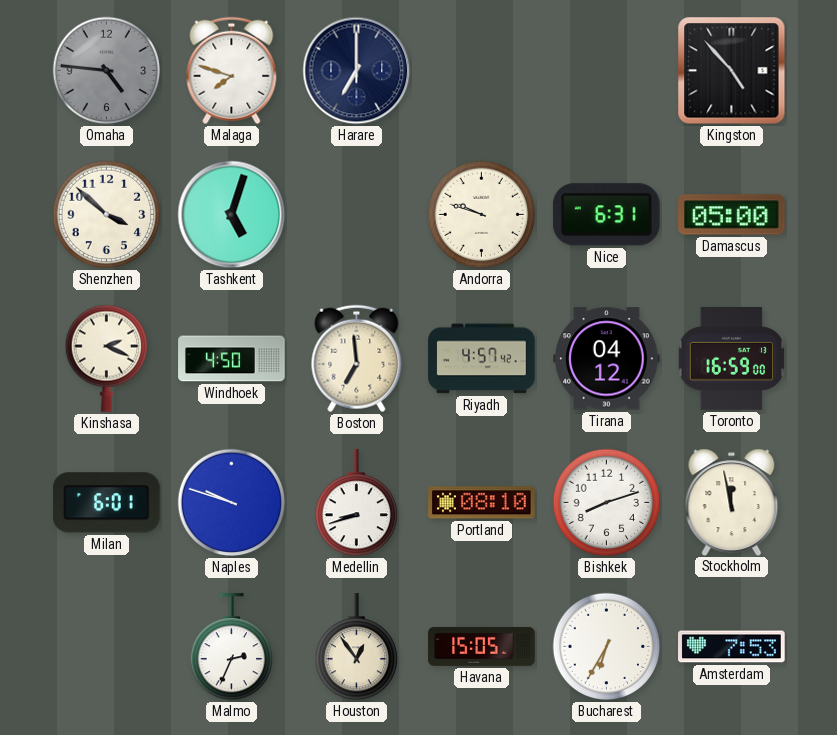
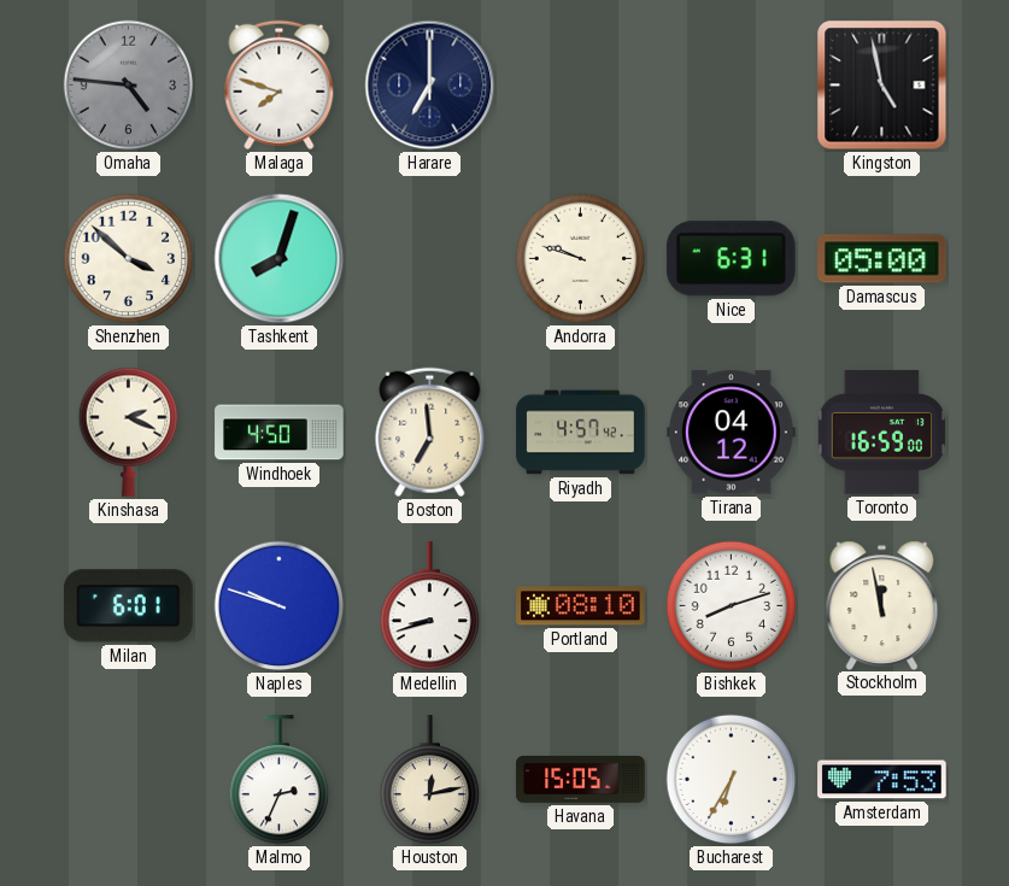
Kingston: 4:53 -> 4:58 (882, 86)
Tashkent: 5:03 -> 8:03 (280, 259)
Houston: 12:54 -> 12:13 (429, 780)
